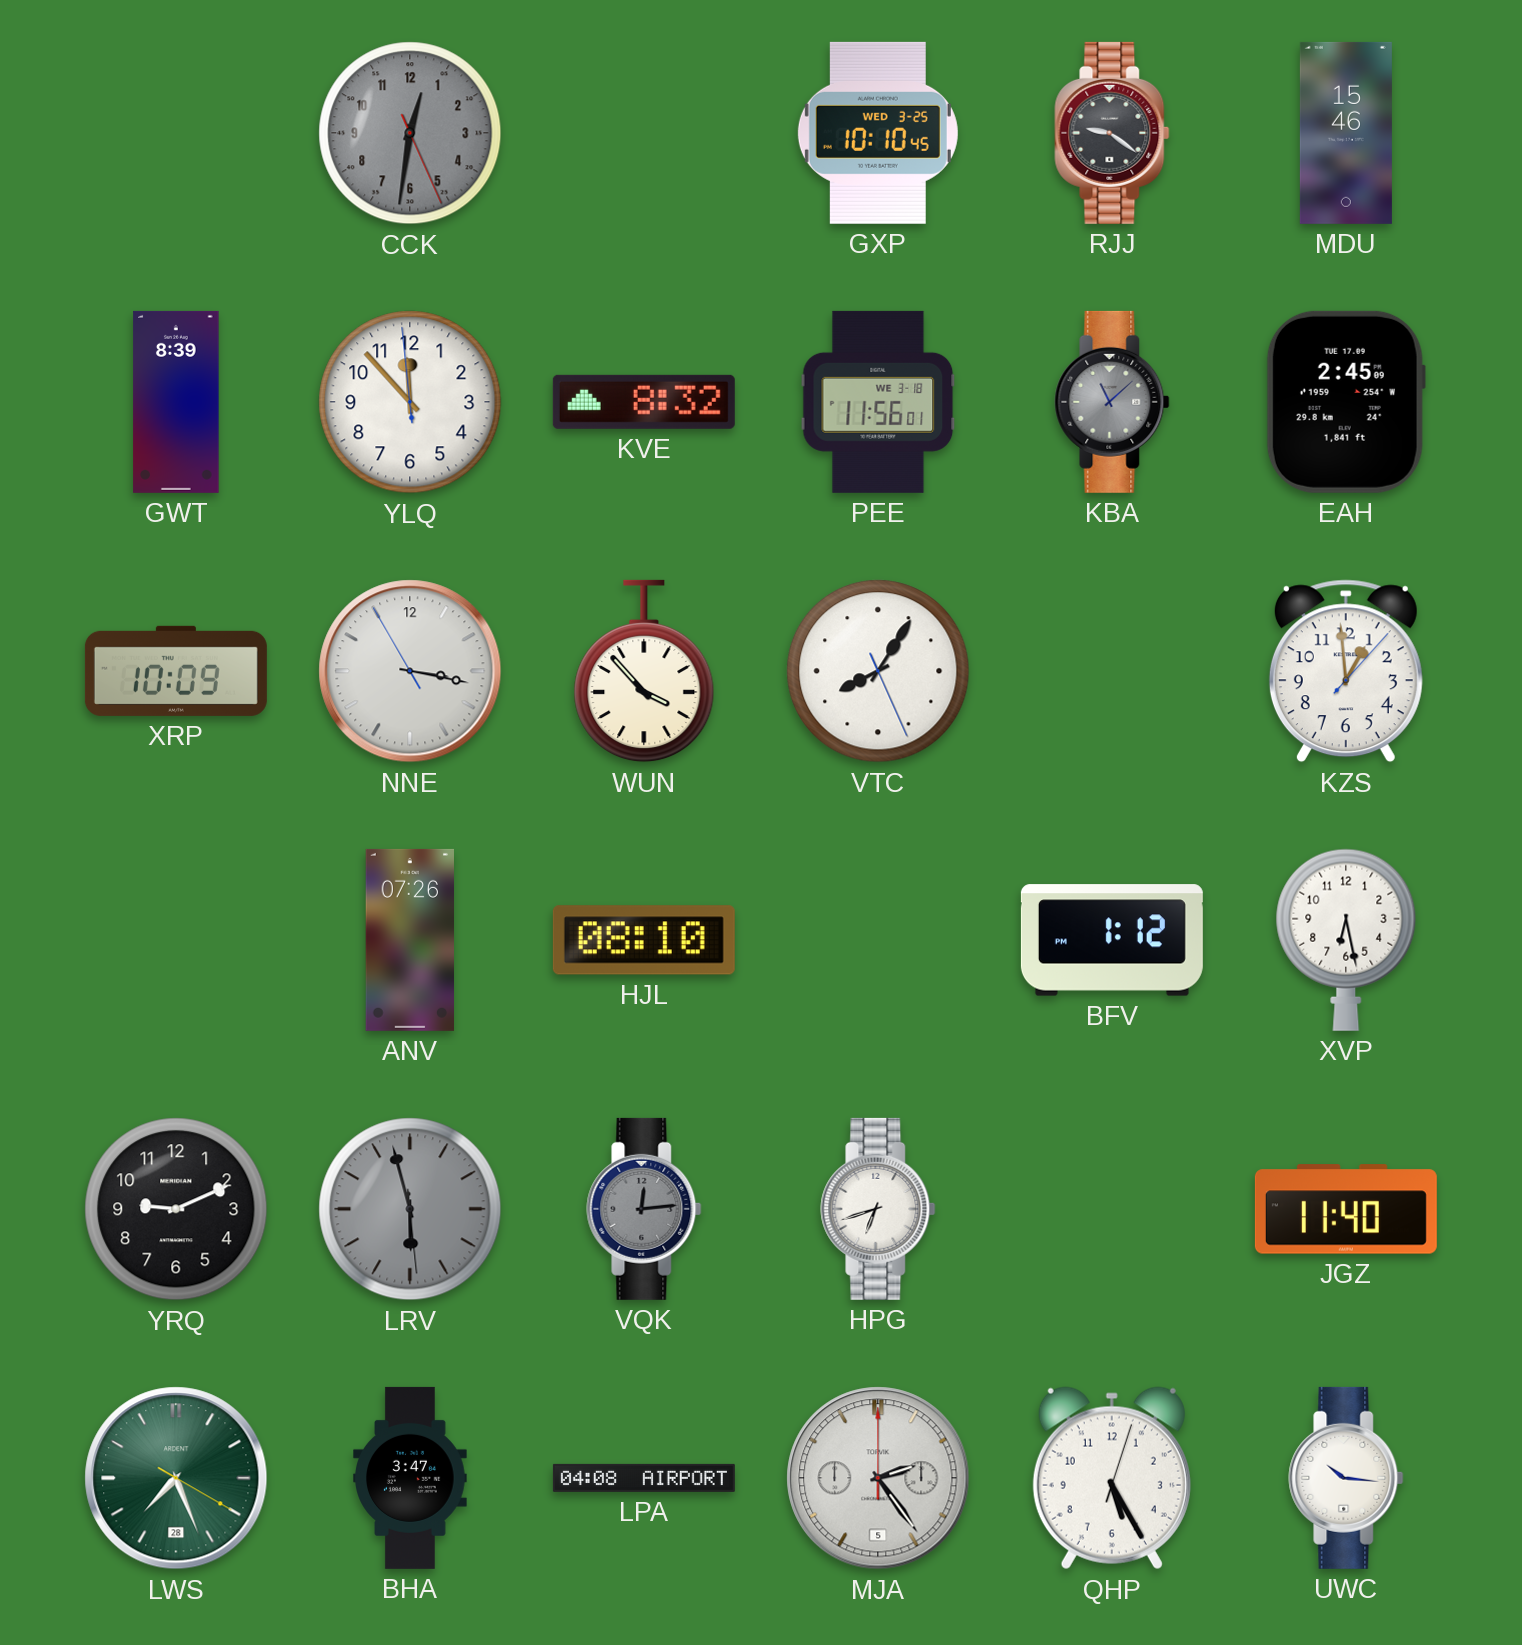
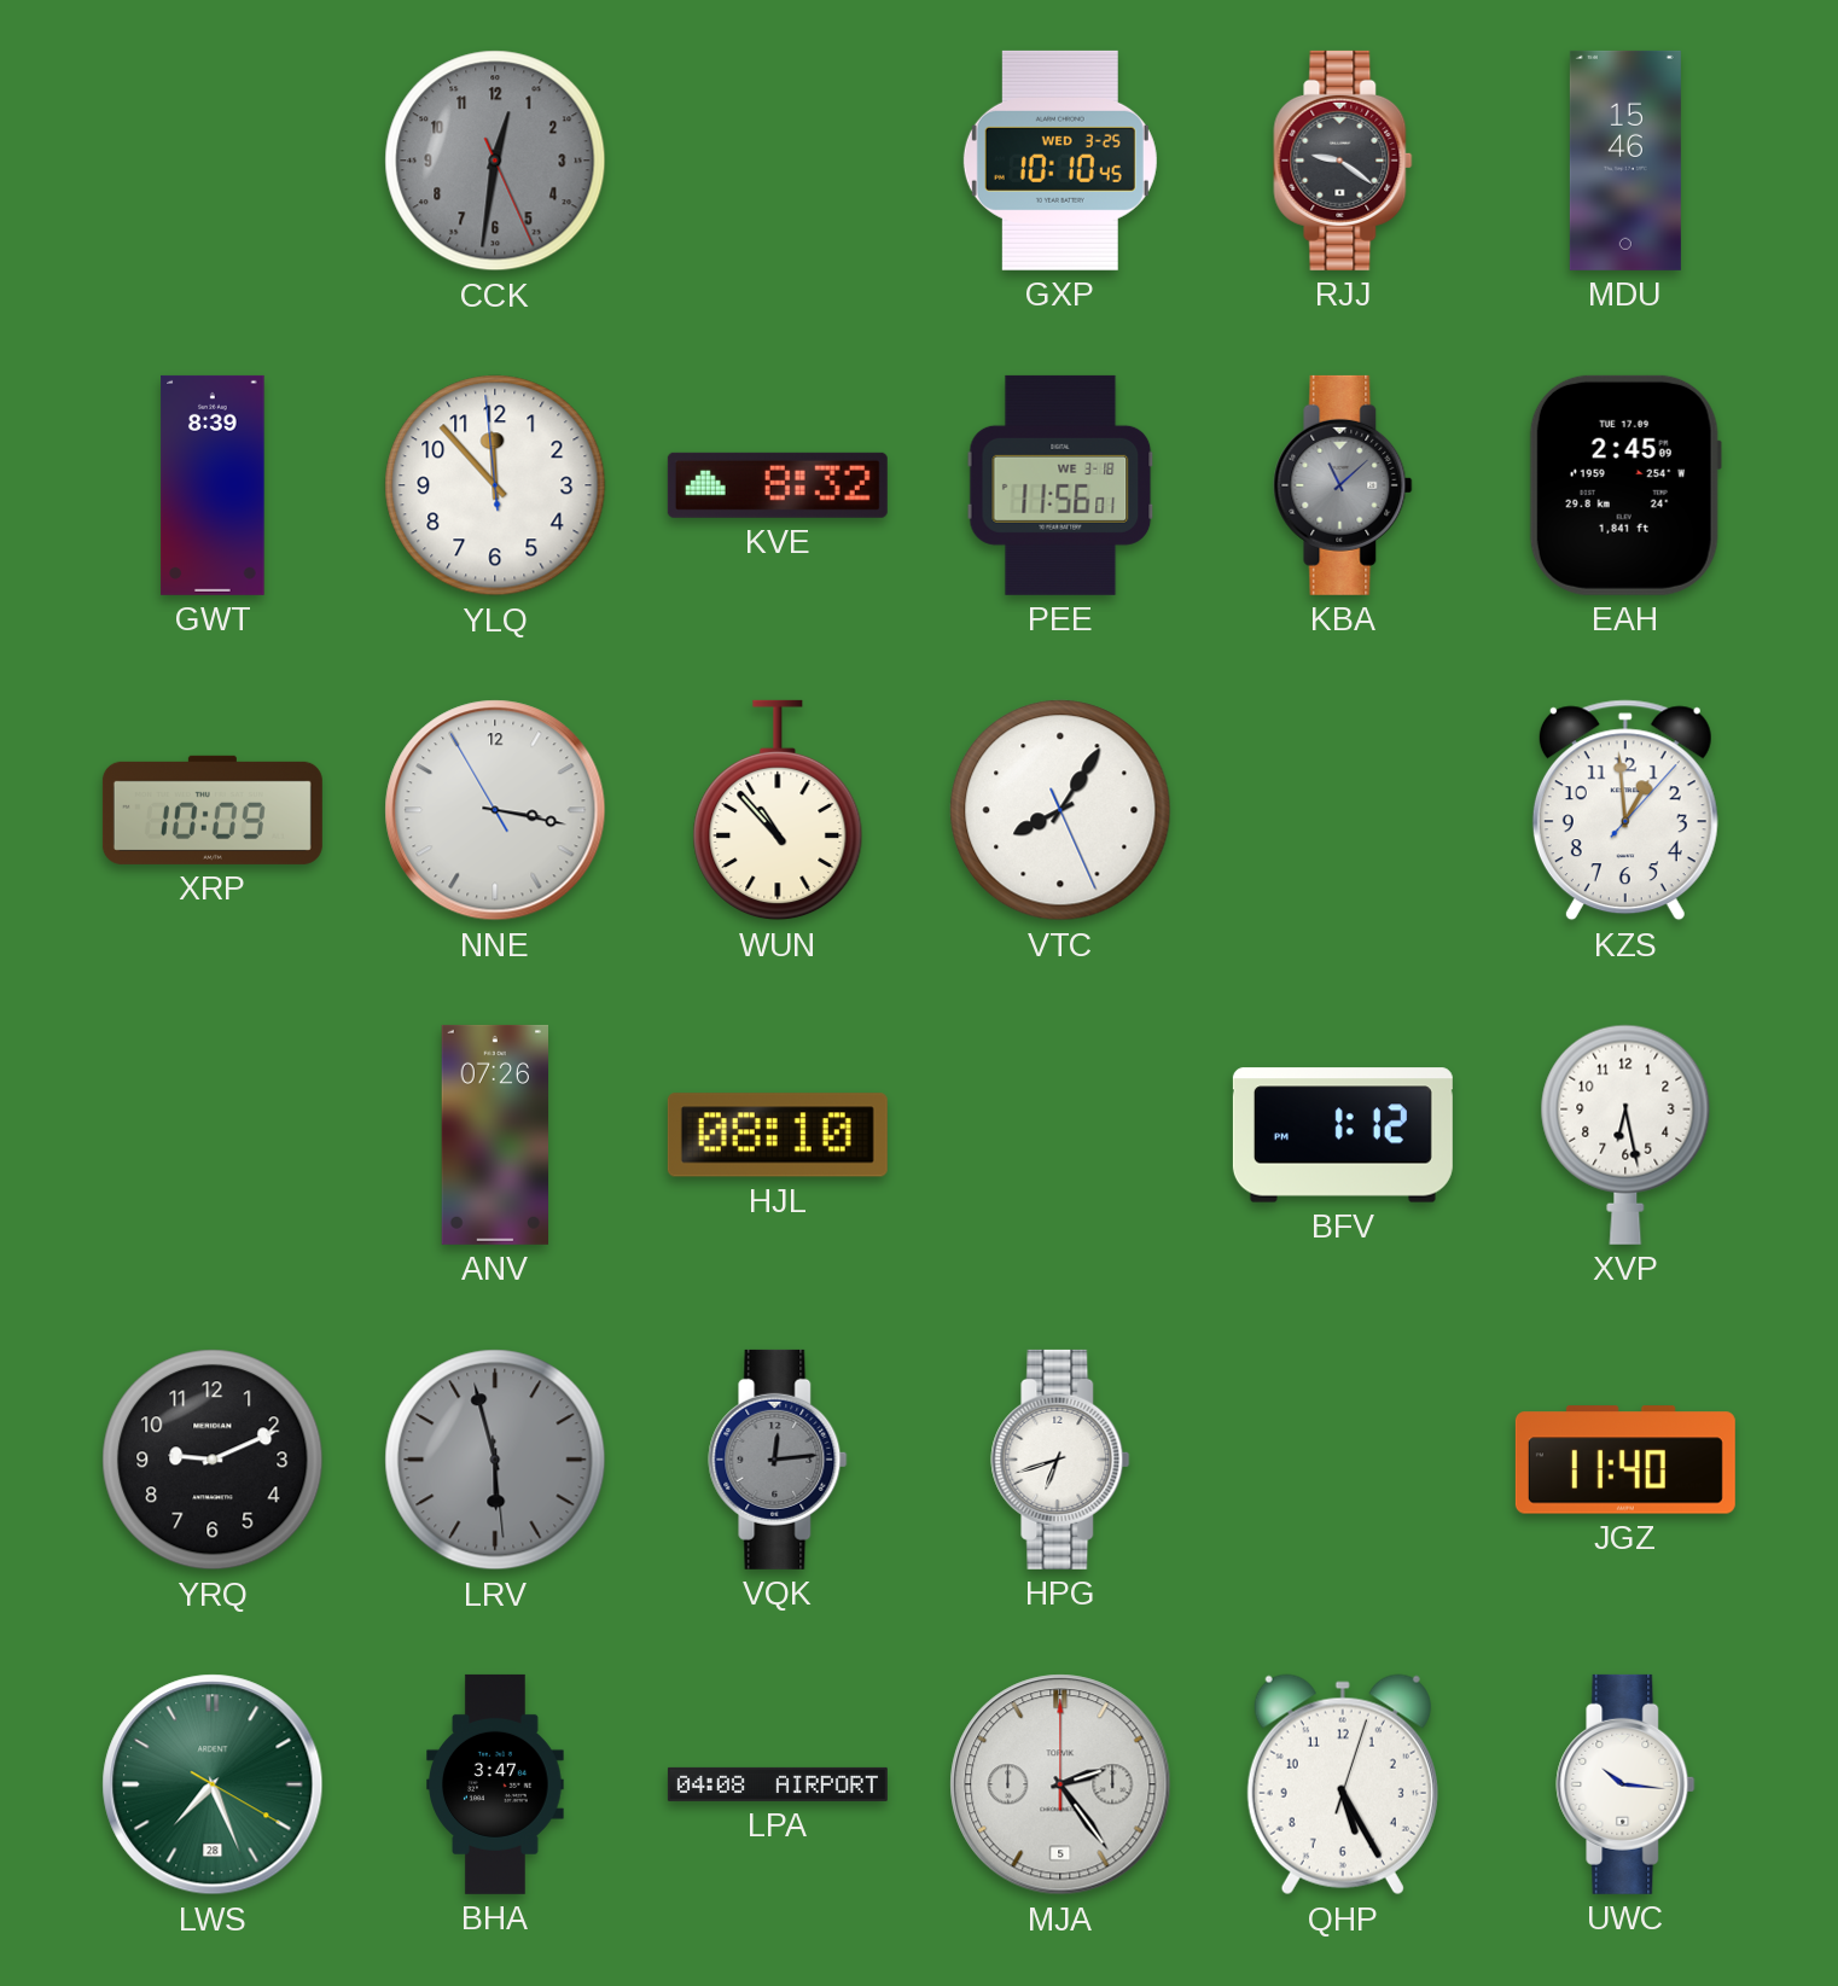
WUN: 3:53 -> 10:53 (778, 810)
